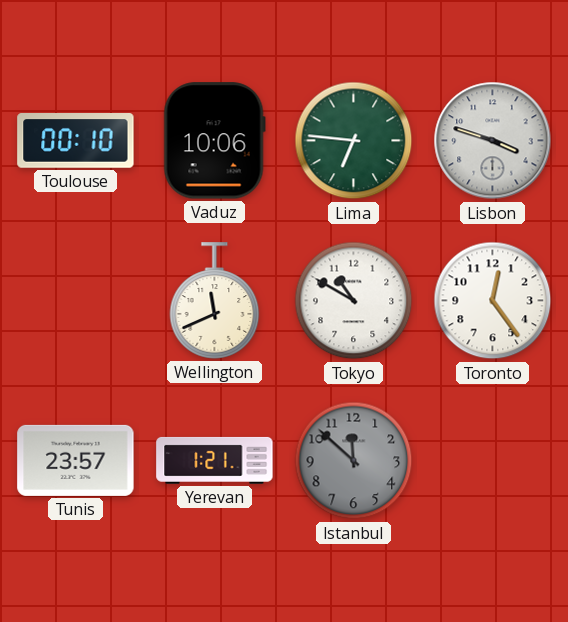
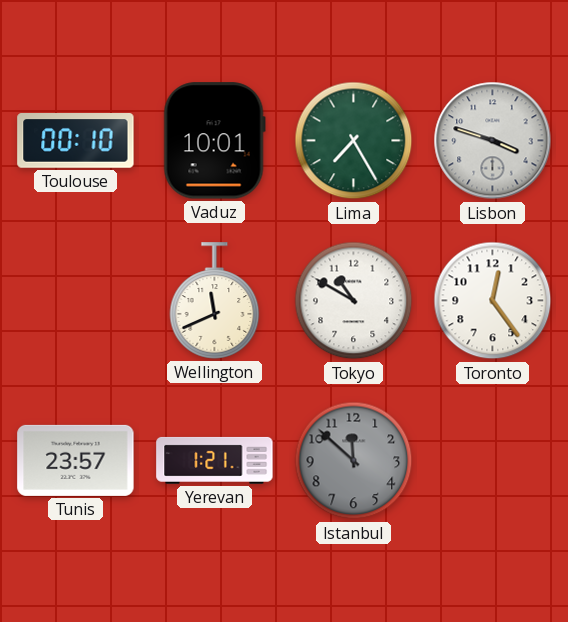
Vaduz: 10:06 -> 10:01 (214, 141)
Lima: 6:46 -> 7:25 (354, 141)
